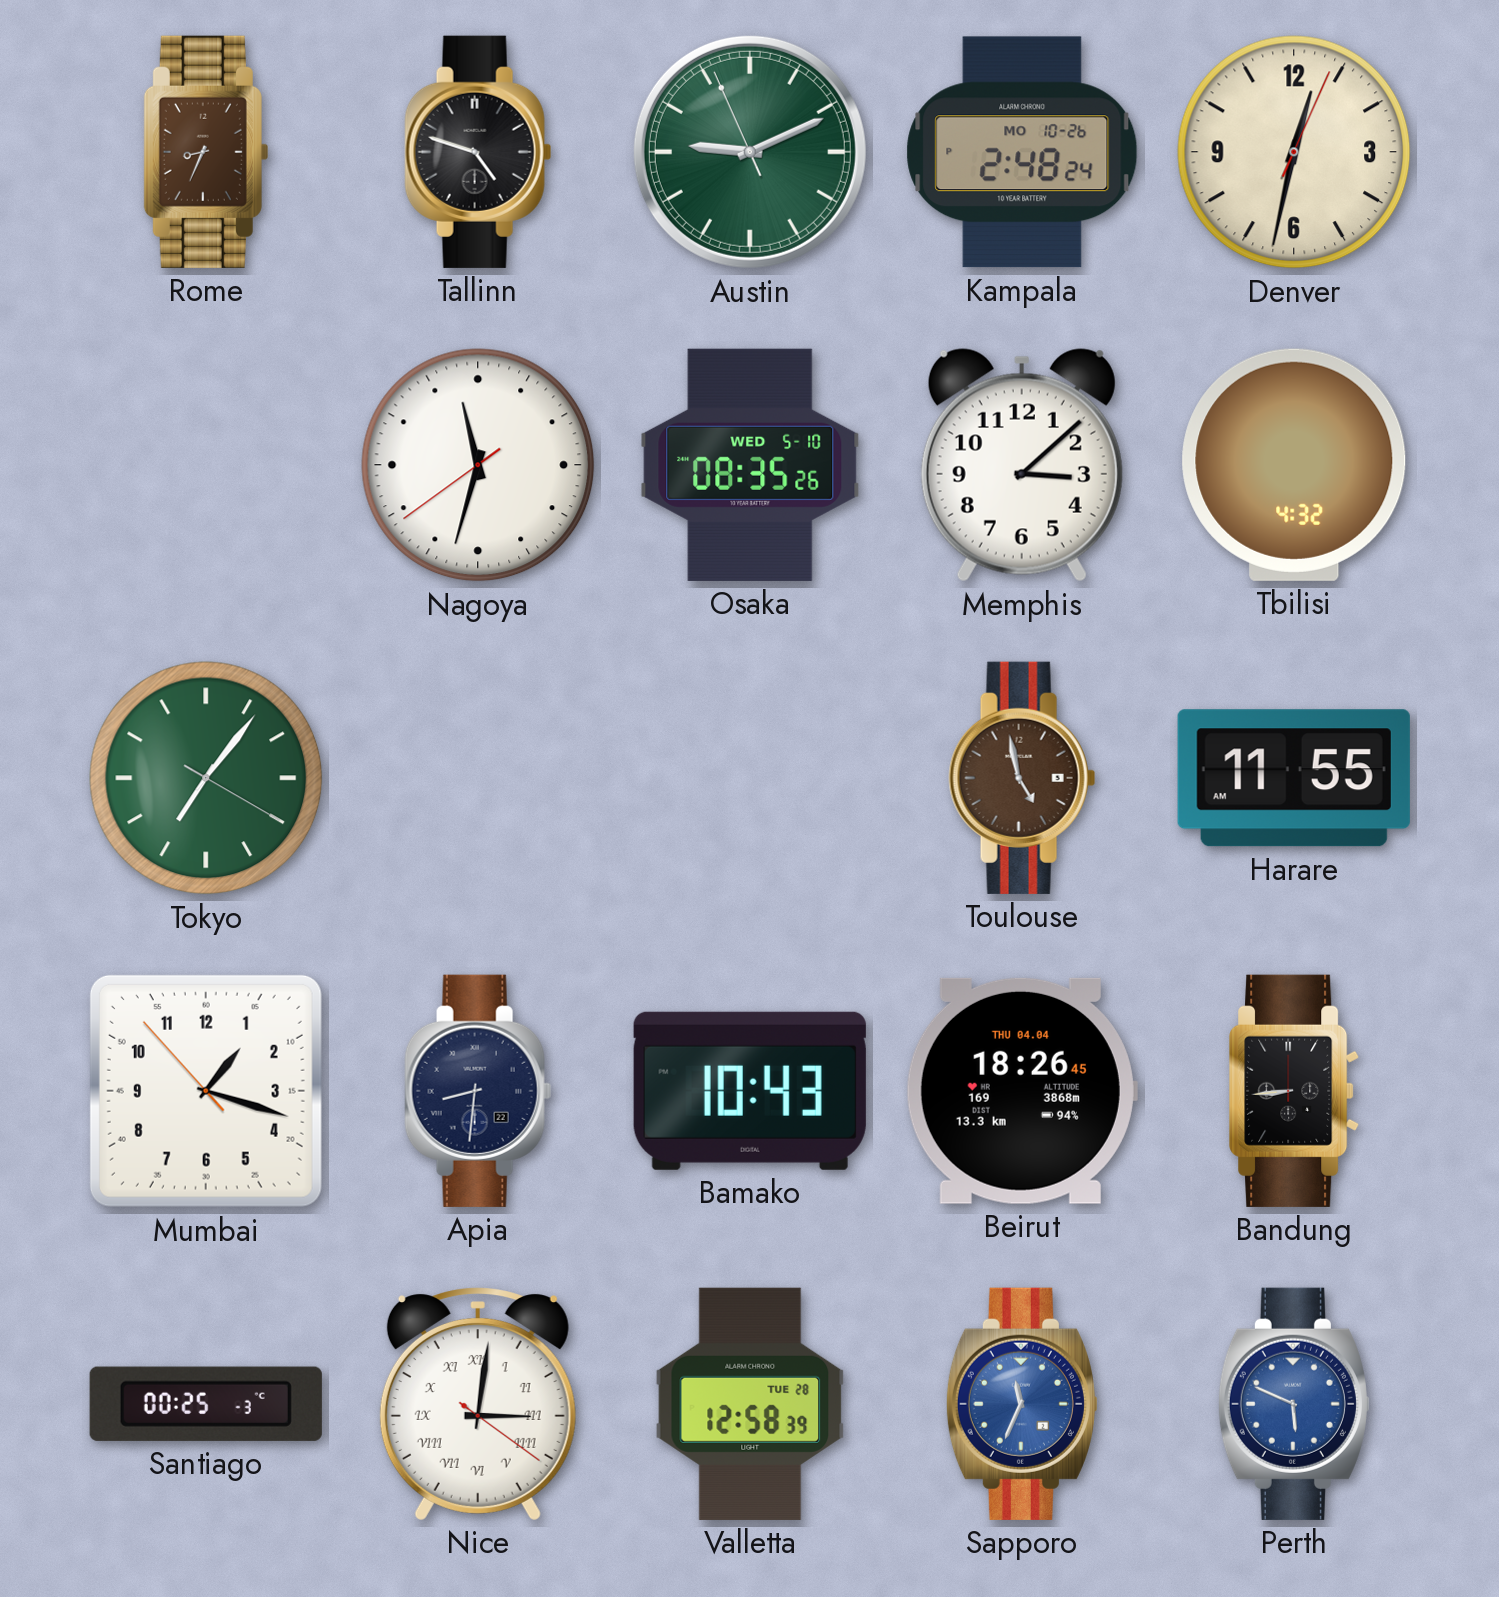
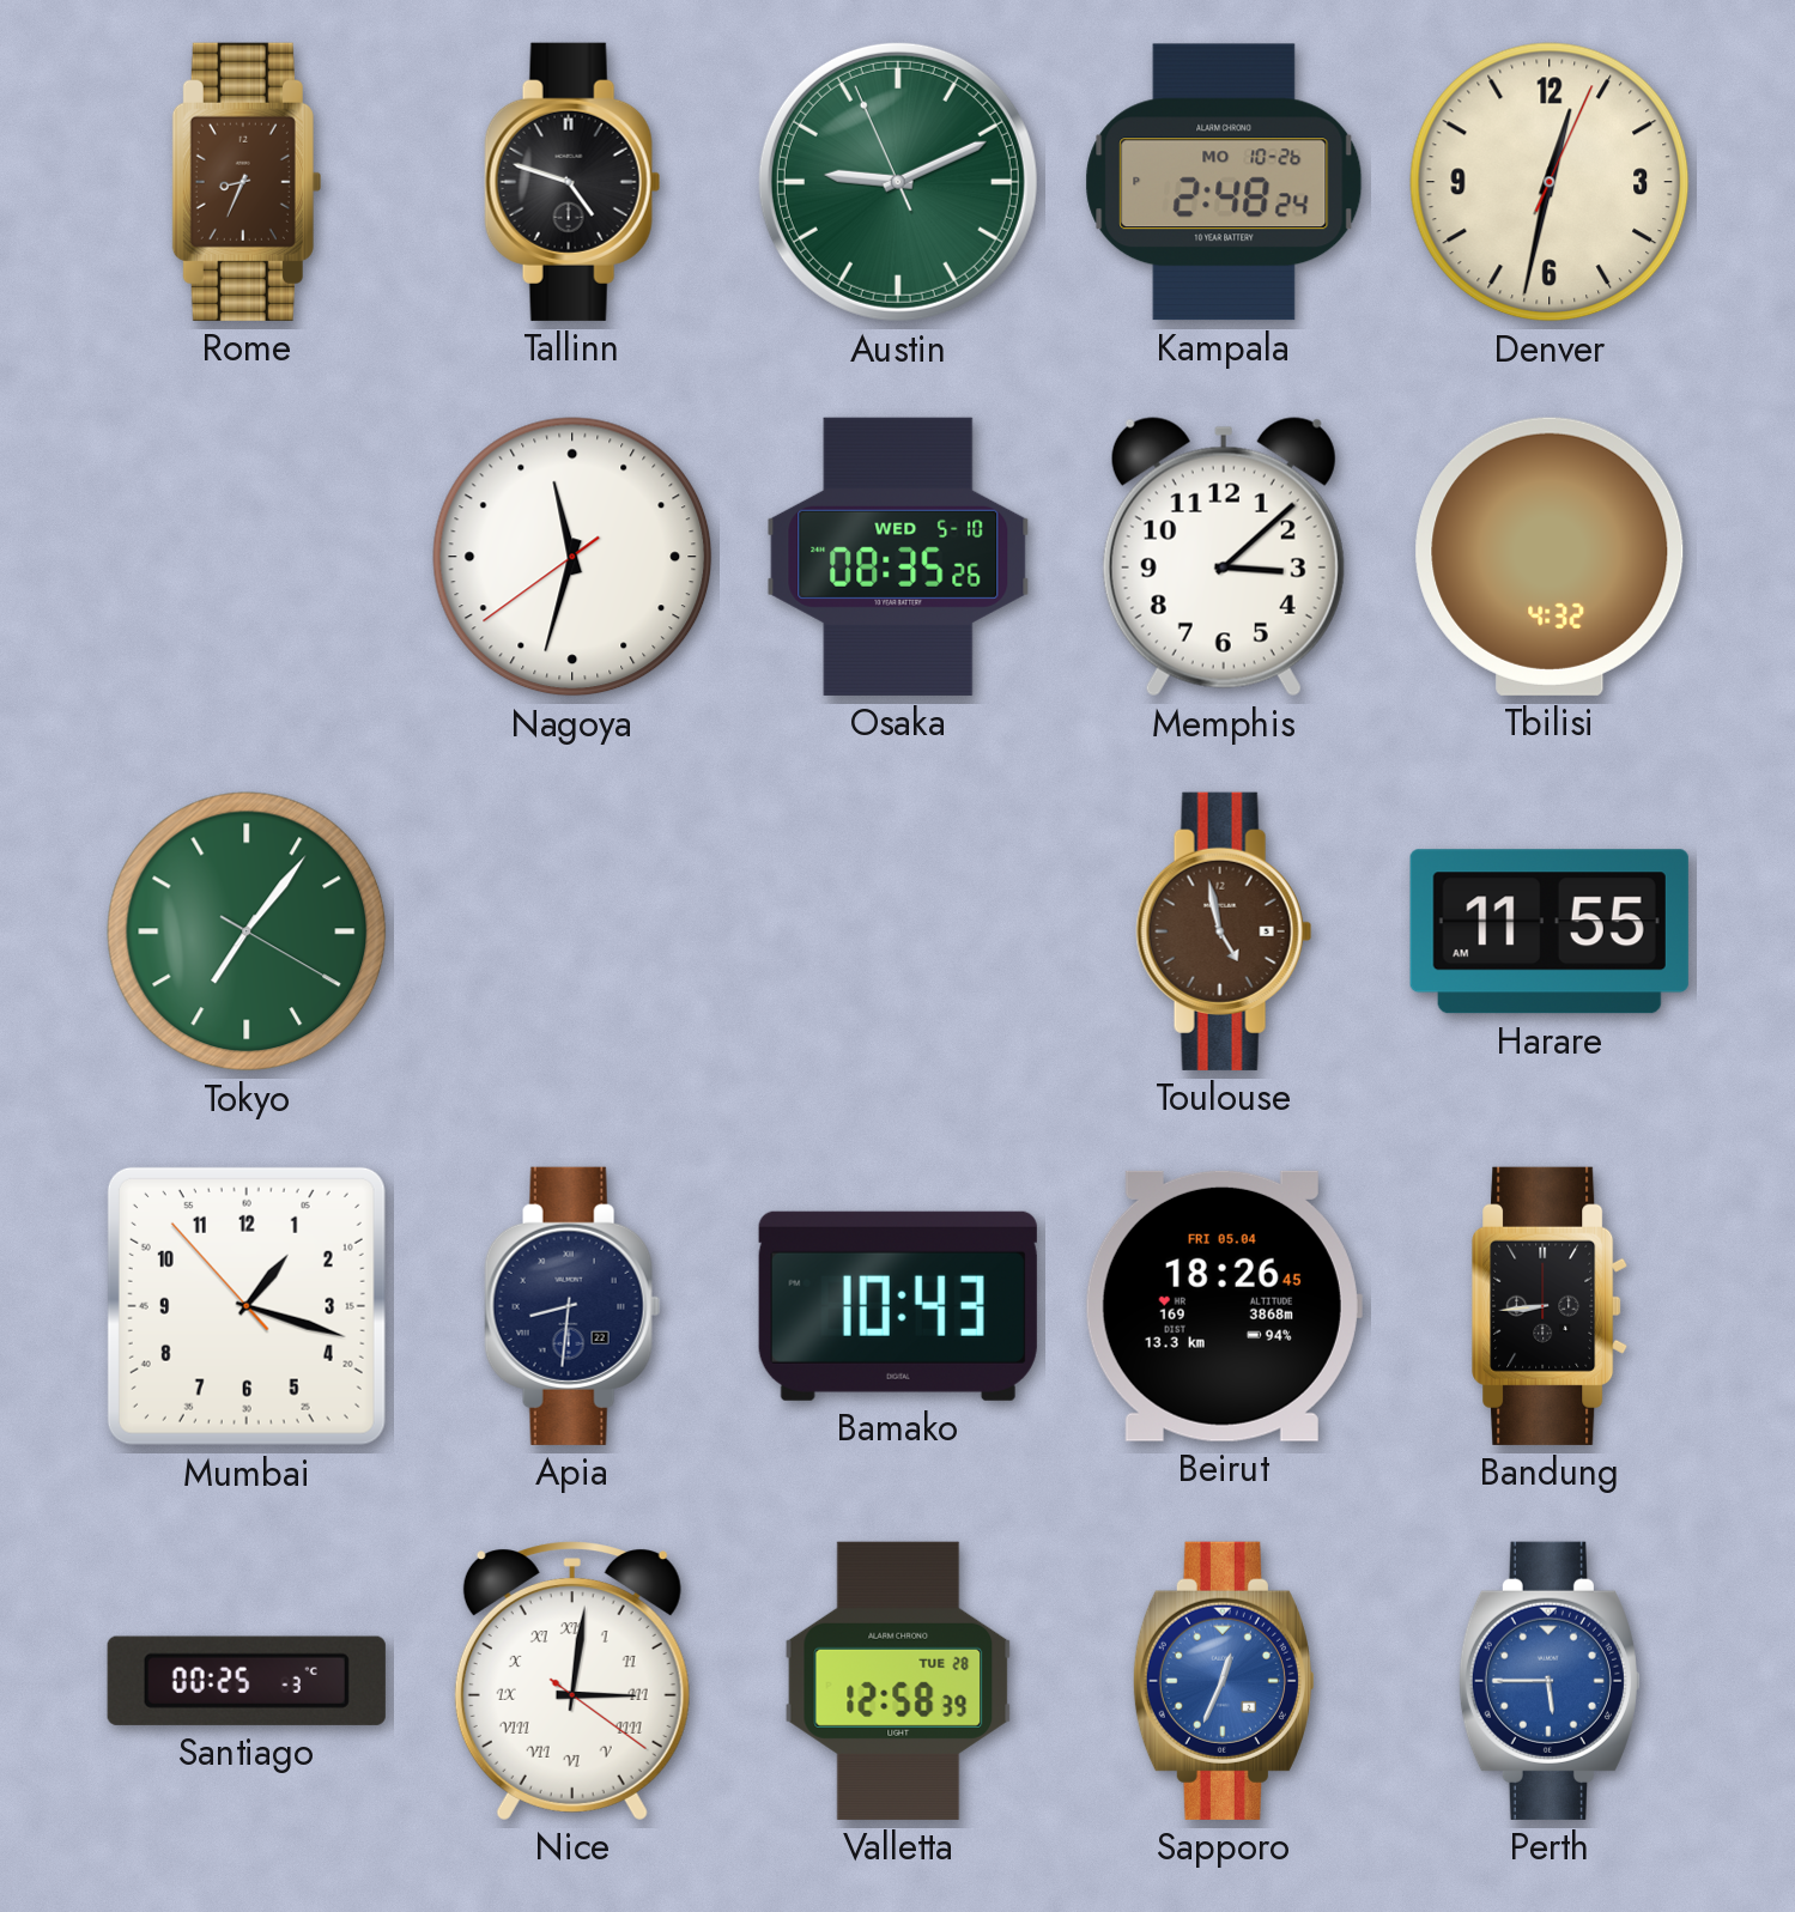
Beirut date: THU 04.04 -> FRI 05.04 (1223, 1306)
Sapporo: 11:34 -> 12:34 (1224, 1681)
Perth: 5:49 -> 5:45 (1550, 1681)
